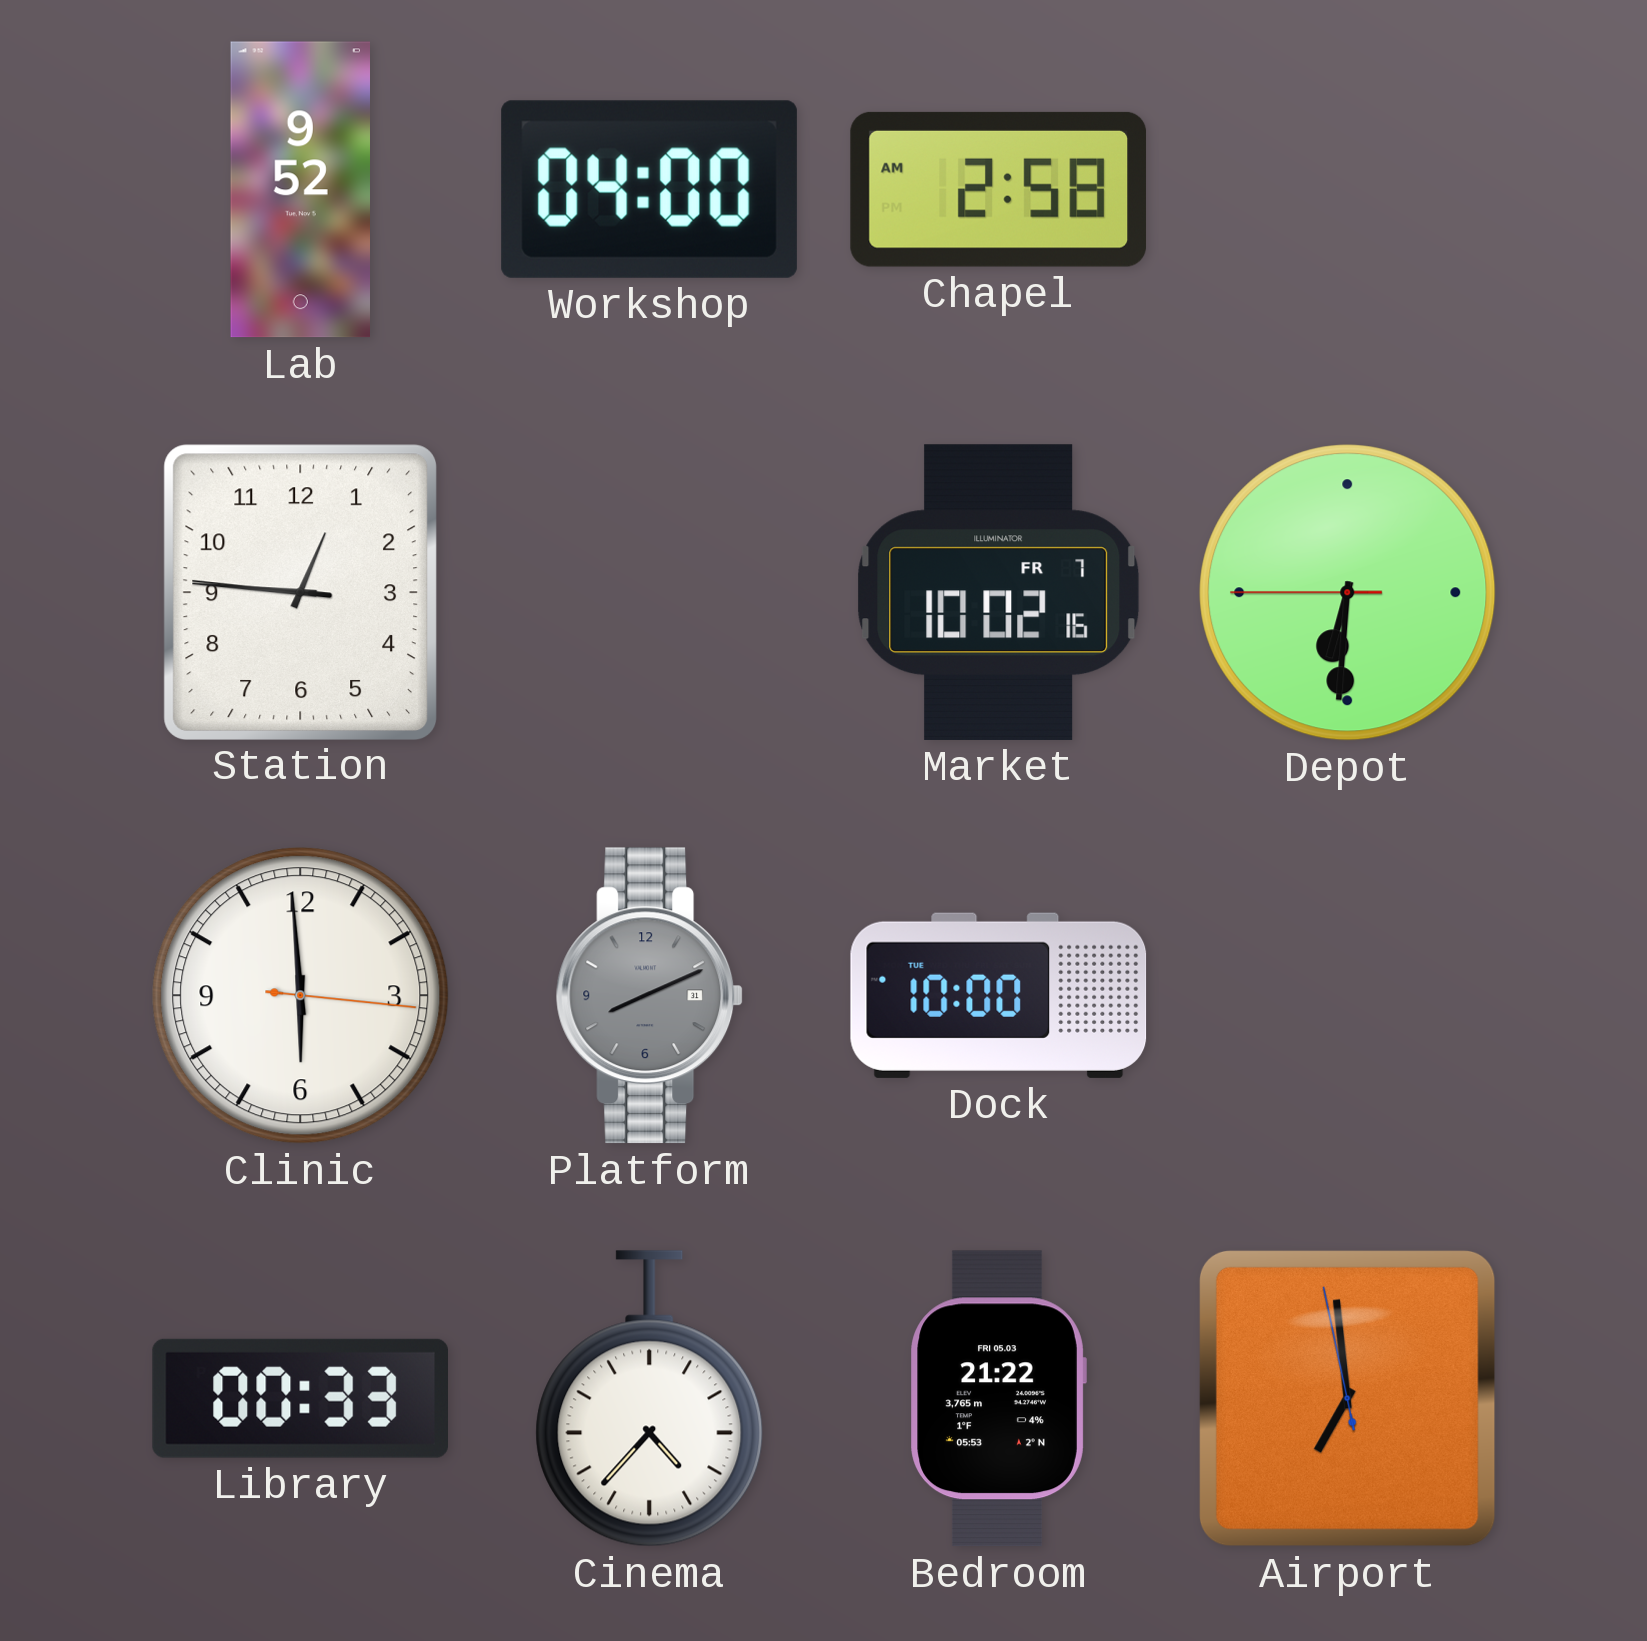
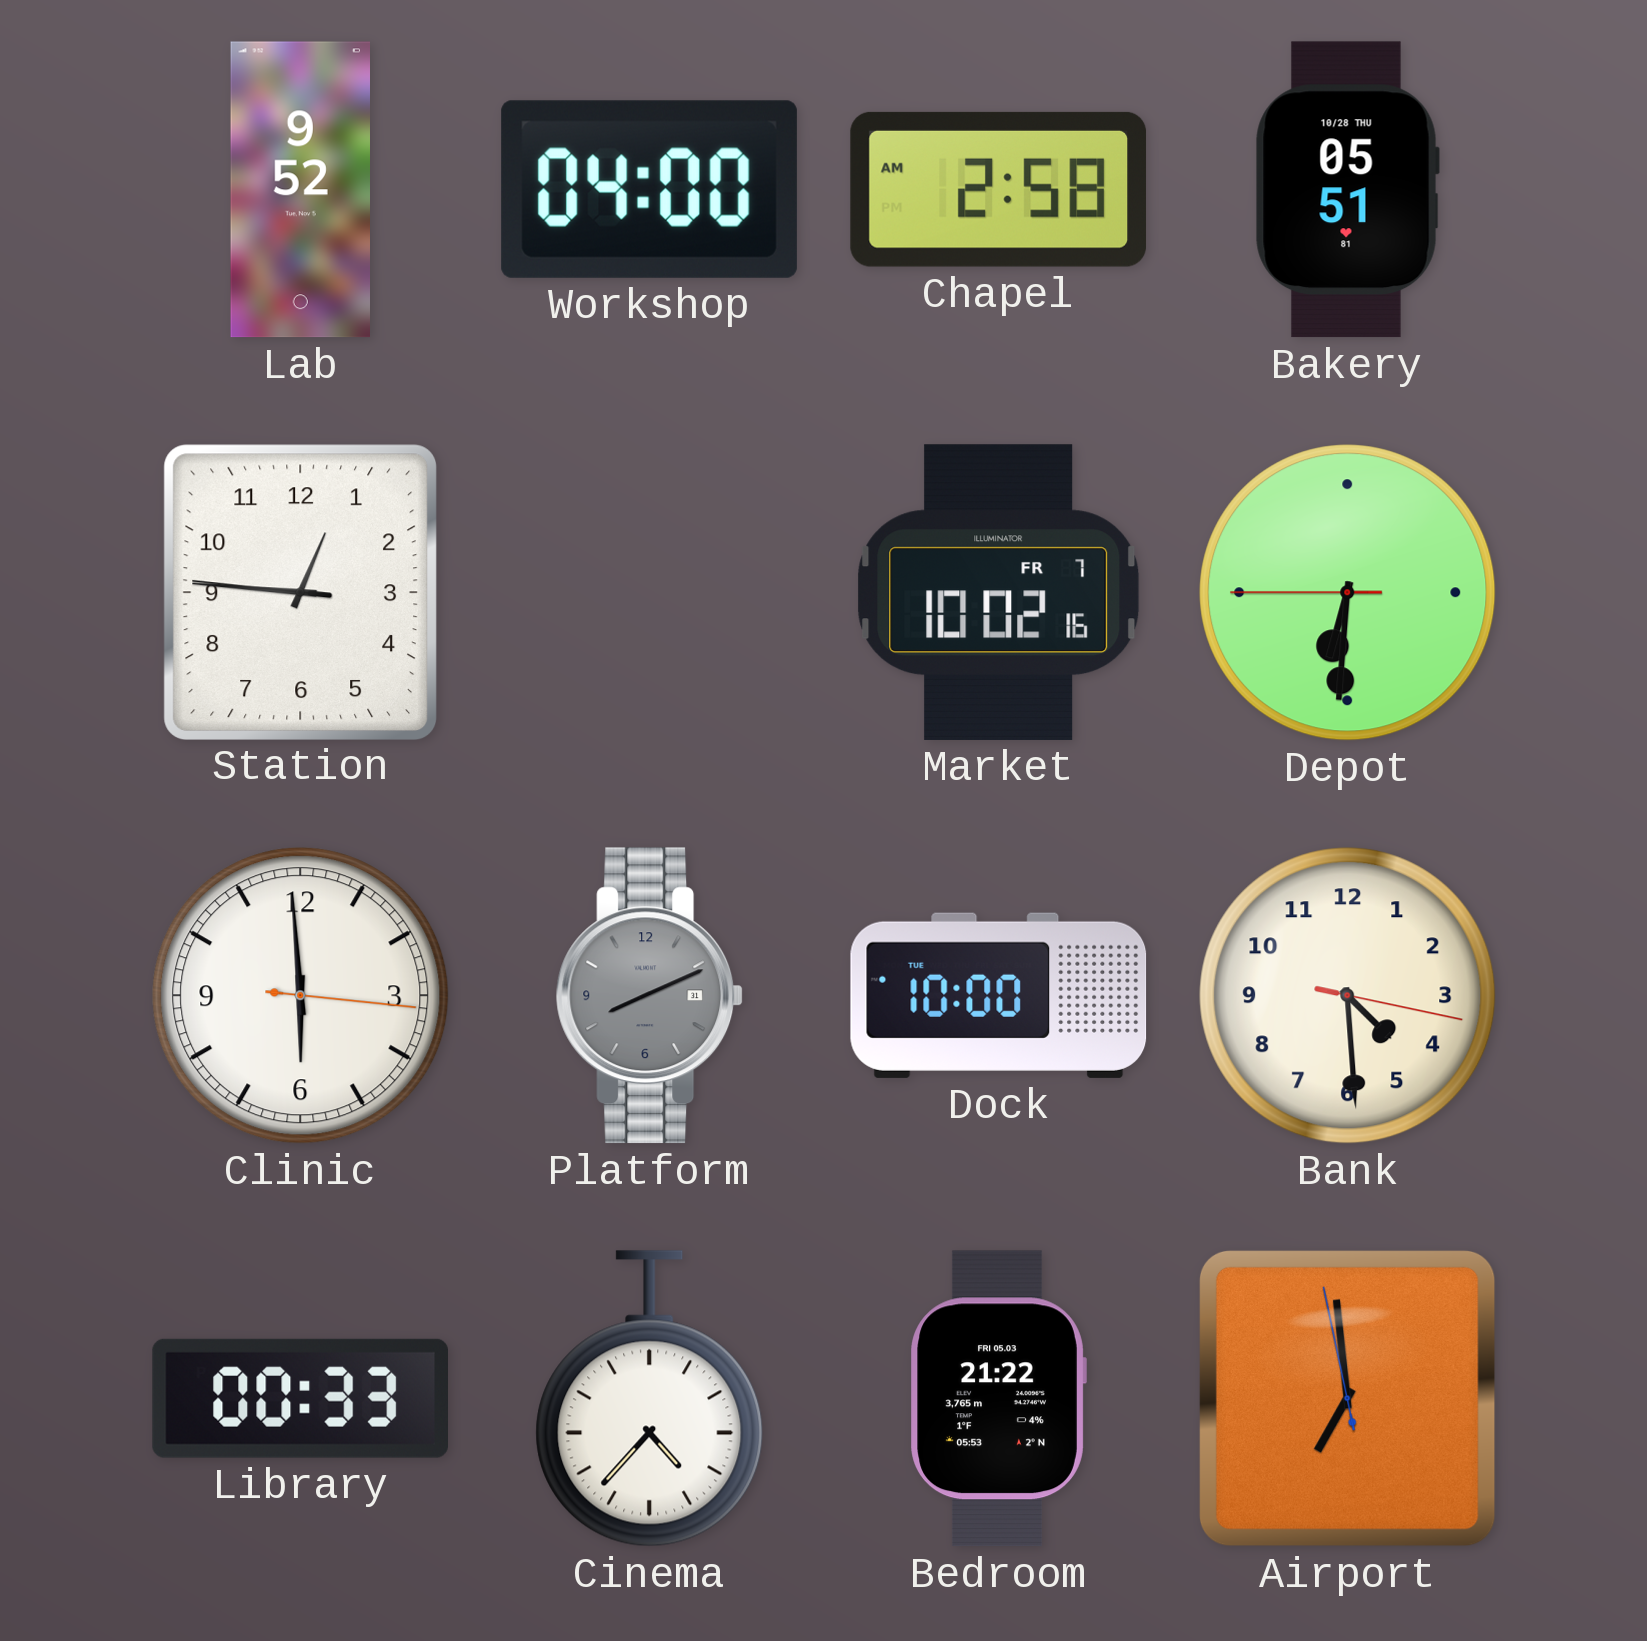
Bakery: none -> 05:51 (1347, 190)
Bank: none -> 4:29 (1348, 996)
